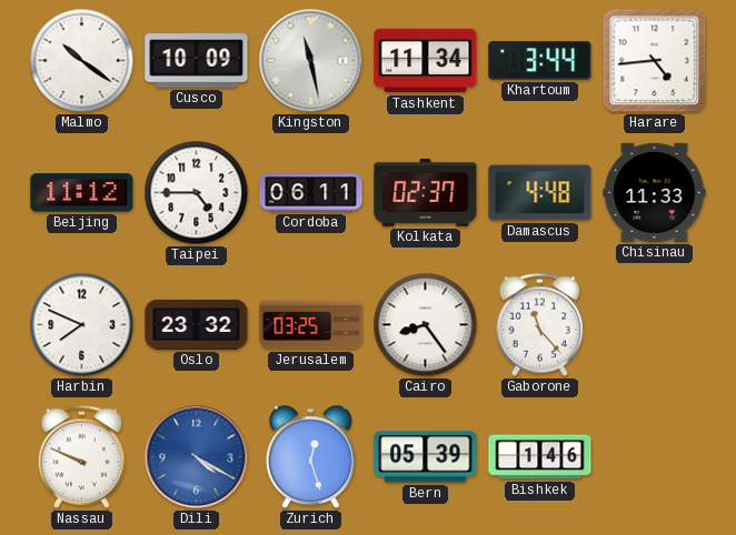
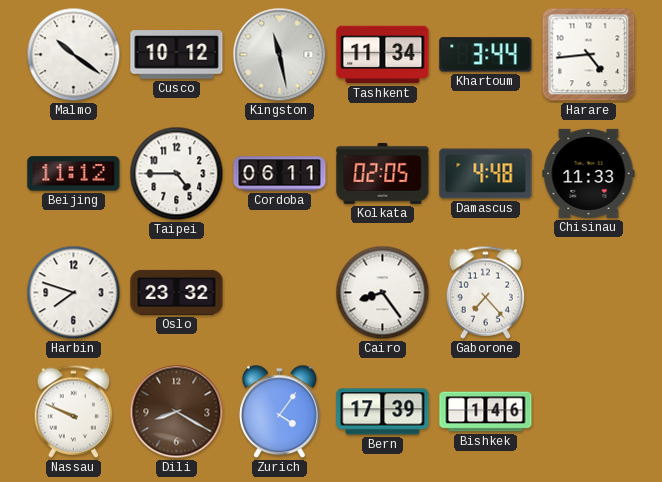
Cusco: 10:09 -> 10:12 (177, 55)
Kolkata: 02:37 -> 02:05 (383, 173)
Harbin: 7:49 -> 7:48 (74, 293)
Jerusalem: 03:25 -> none (311, 325)
Gaborone: 11:23 -> 7:23 (486, 292)
Dili: 4:20 -> 8:20 (177, 412)
Dili dial: blue -> brown (177, 412)
Zurich: 12:27 -> 4:06 (279, 412)
Bern: 05:39 -> 17:39 (383, 412)
